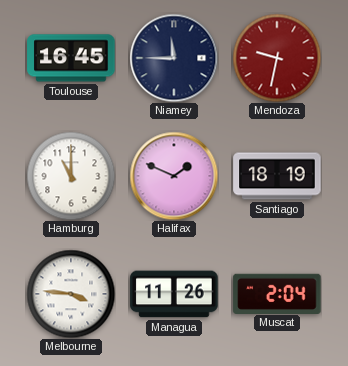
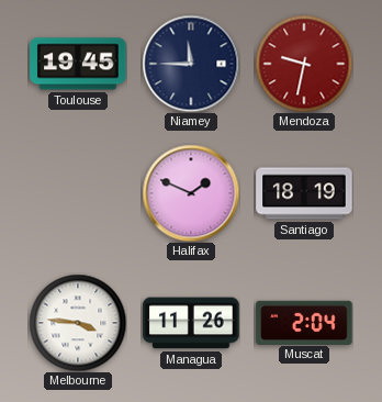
Toulouse: 16:45 -> 19:45 (78, 64)
Hamburg: 11:00 -> none (71, 176)
